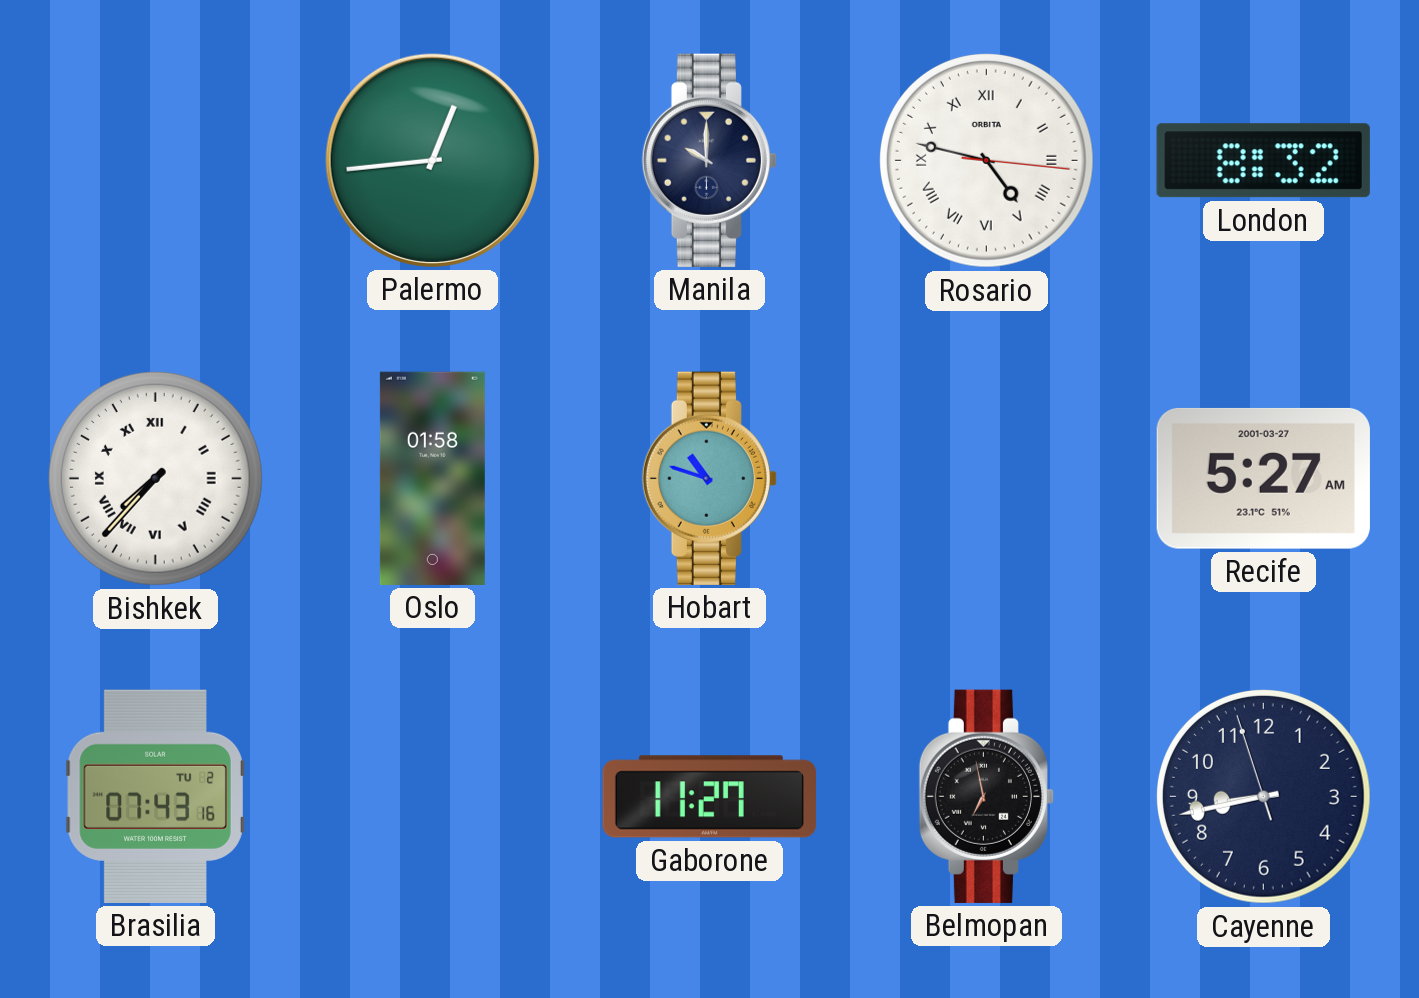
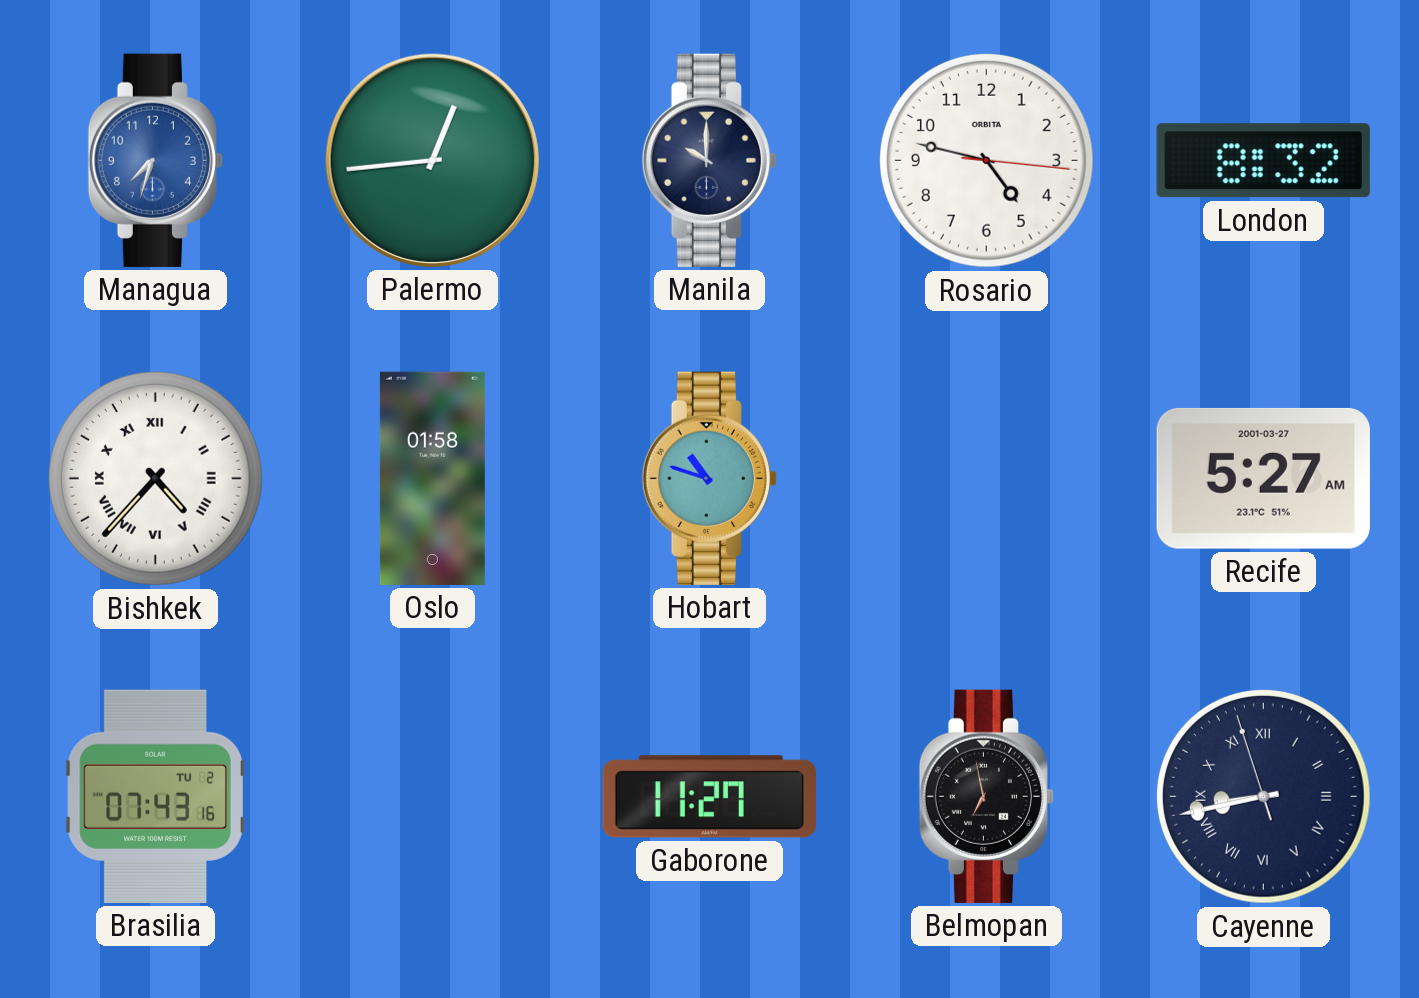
Managua: none -> 7:33 (155, 160)
Rosario numerals: Roman -> Arabic (986, 160)
Bishkek: 7:37 -> 4:37 (155, 478)
Cayenne numerals: Arabic -> Roman (1263, 796)
